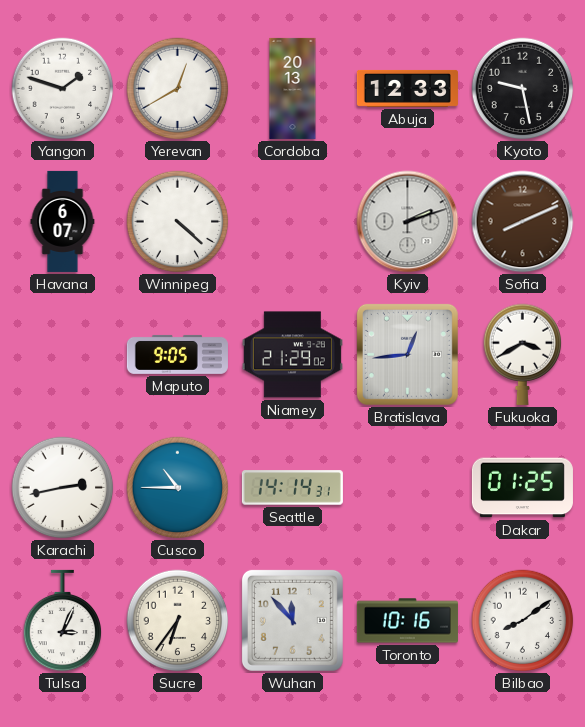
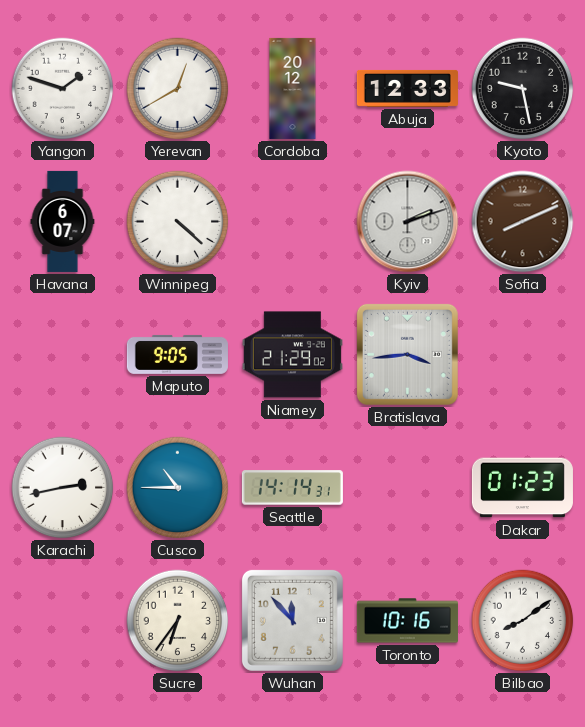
Cordoba: 20:13 -> 20:12 (293, 88)
Bratislava: 12:44 -> 3:44 (407, 354)
Fukuoka: 3:40 -> none (523, 354)
Dakar: 01:25 -> 01:23 (522, 488)
Tulsa: 3:04 -> none (63, 621)
